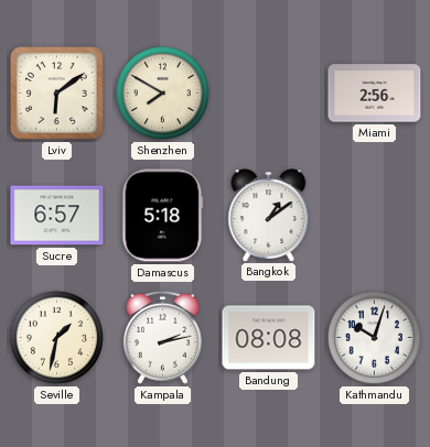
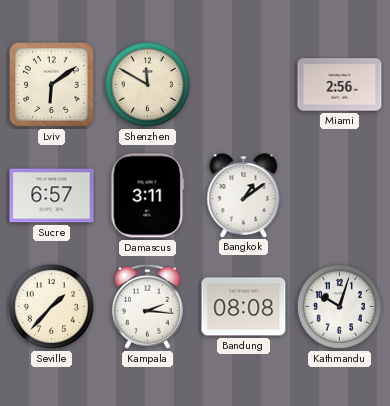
Shenzhen: 7:50 -> 11:50 (147, 84)
Damascus: 5:18 -> 3:11 (148, 196)
Seville: 1:32 -> 1:37 (51, 306)
Kampala: 2:13 -> 2:16 (147, 306)
